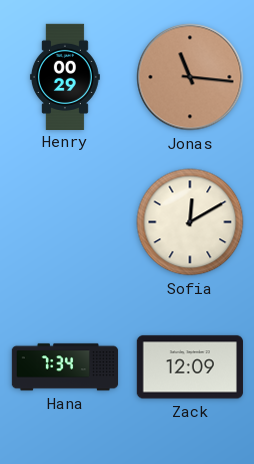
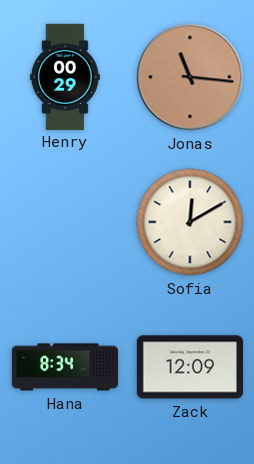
Hana: 7:34 -> 8:34 (65, 367)
